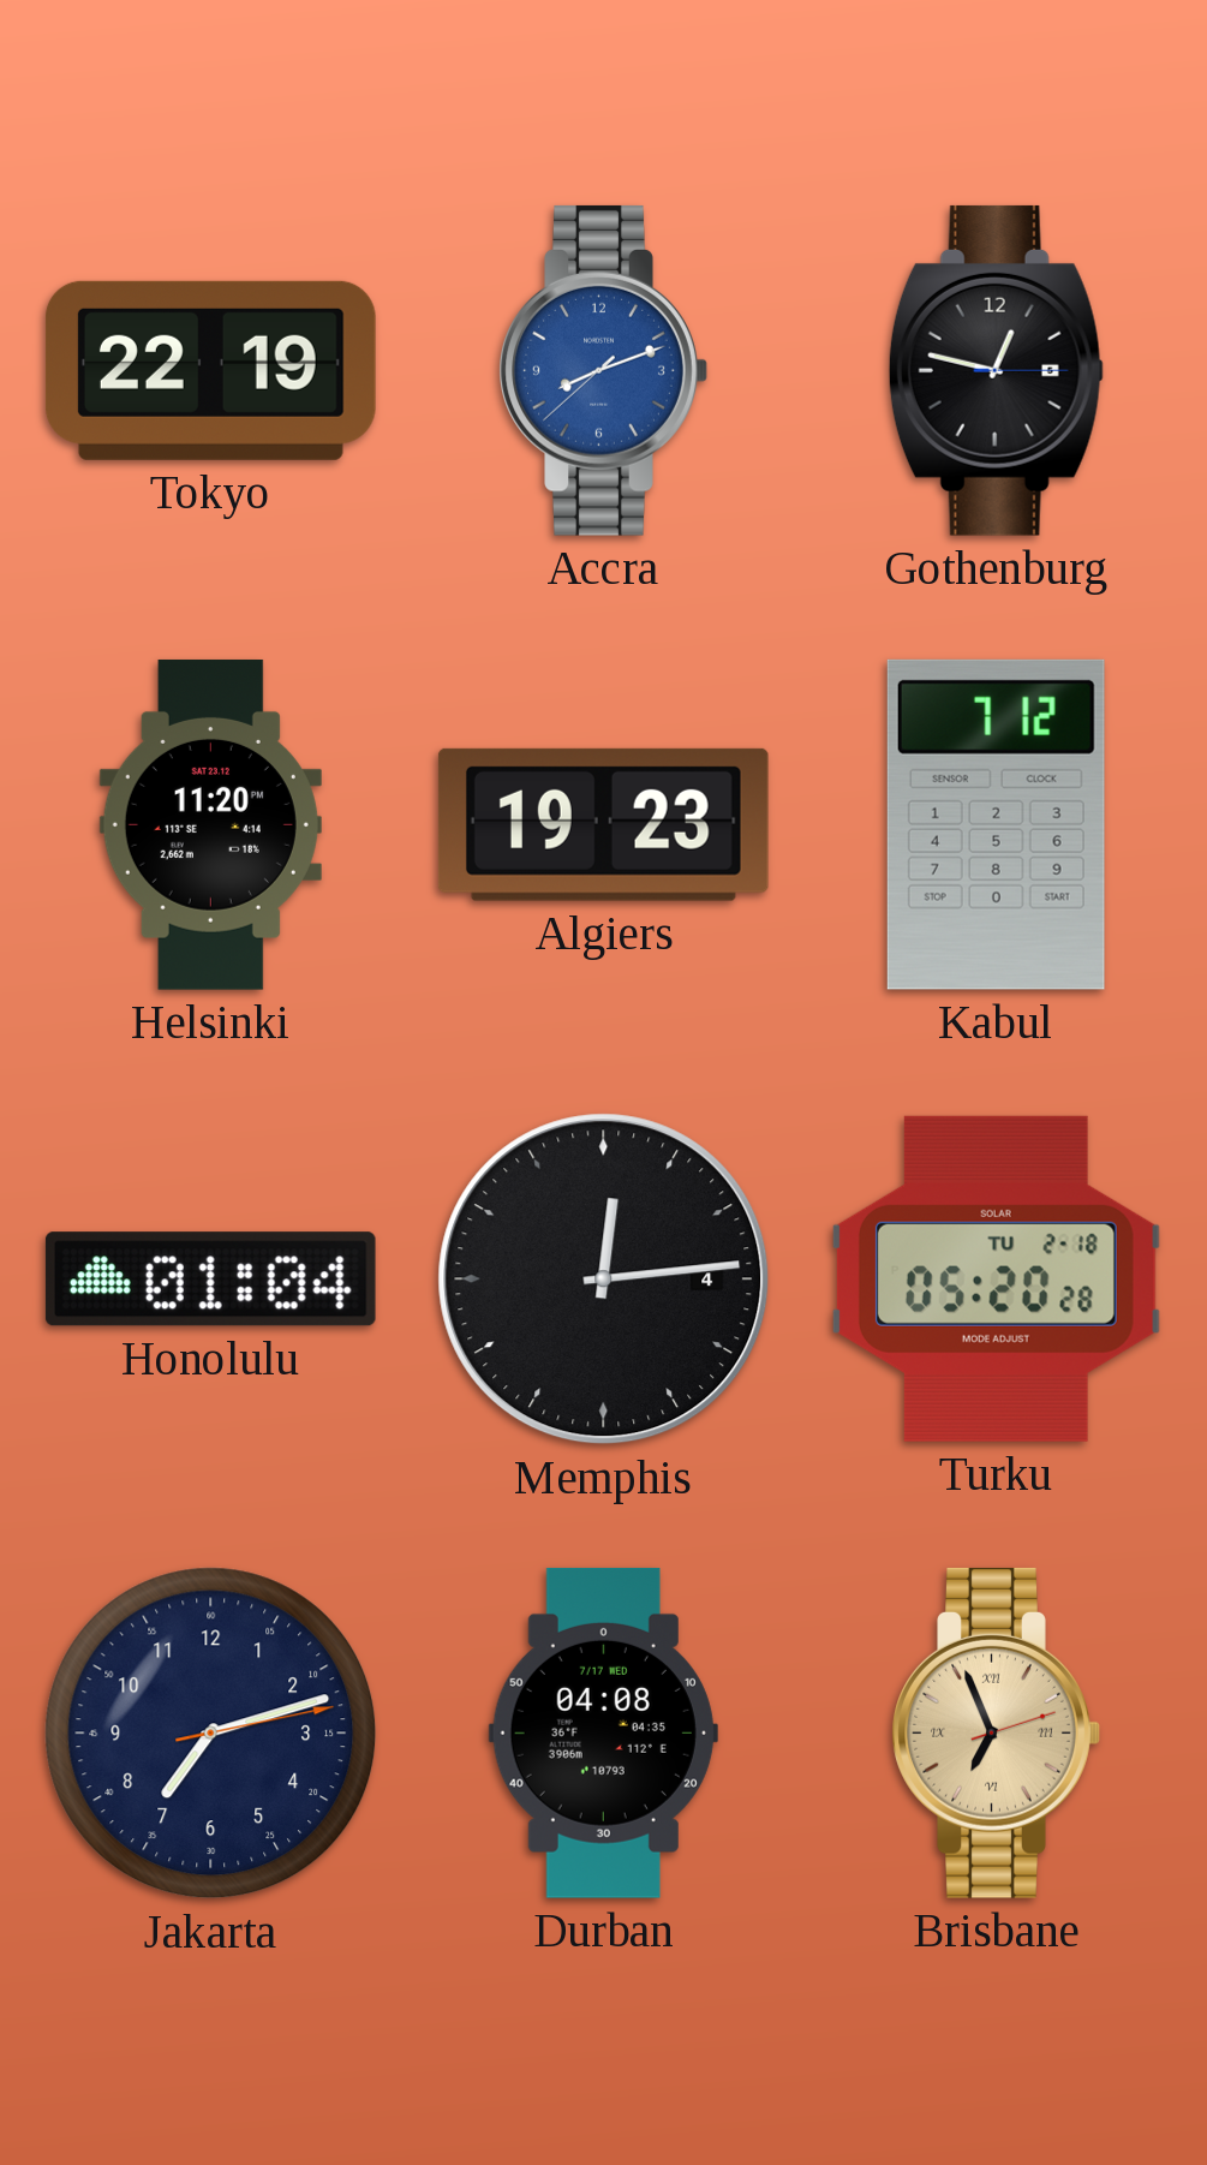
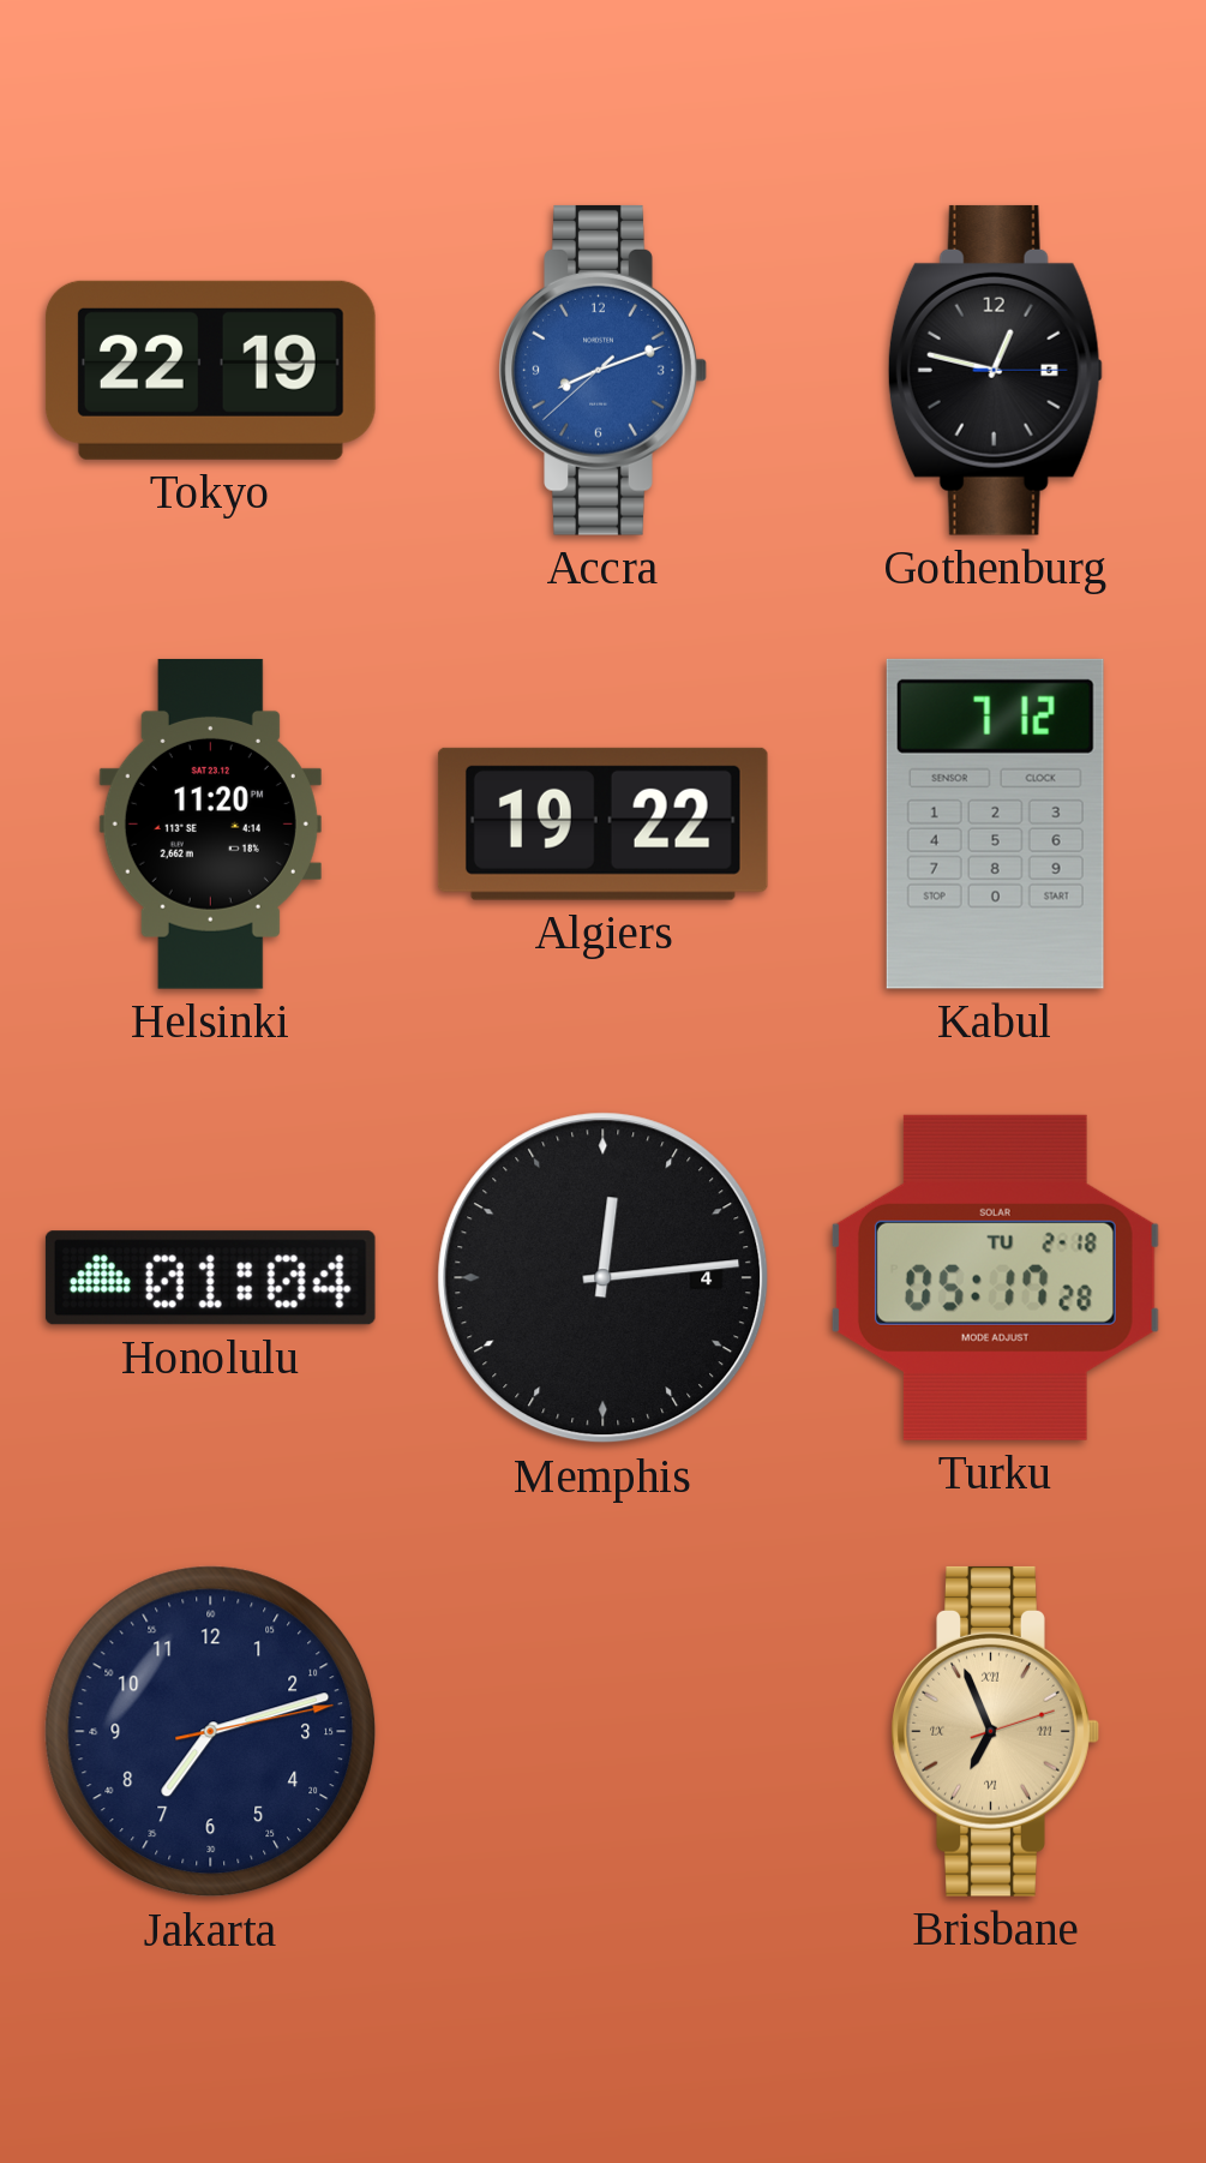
Algiers: 19:23 -> 19:22 (602, 823)
Turku: 05:20 -> 05:17 (995, 1277)
Durban: 04:08 -> none (603, 1732)
